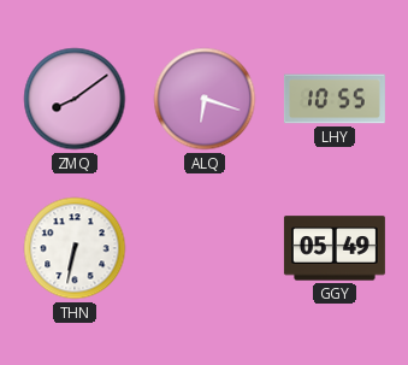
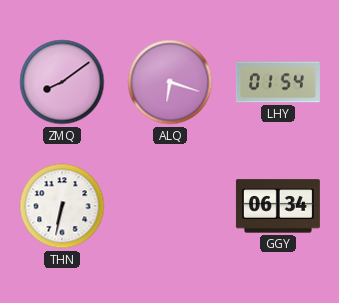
LHY: 10:55 -> 01:54 (278, 82)
GGY: 05:49 -> 06:34 (278, 206)
